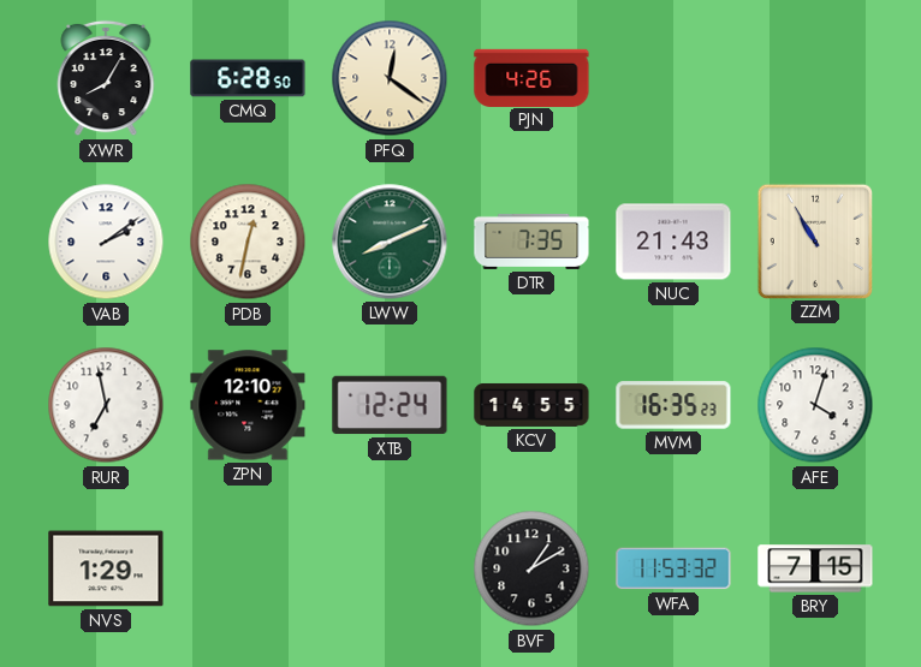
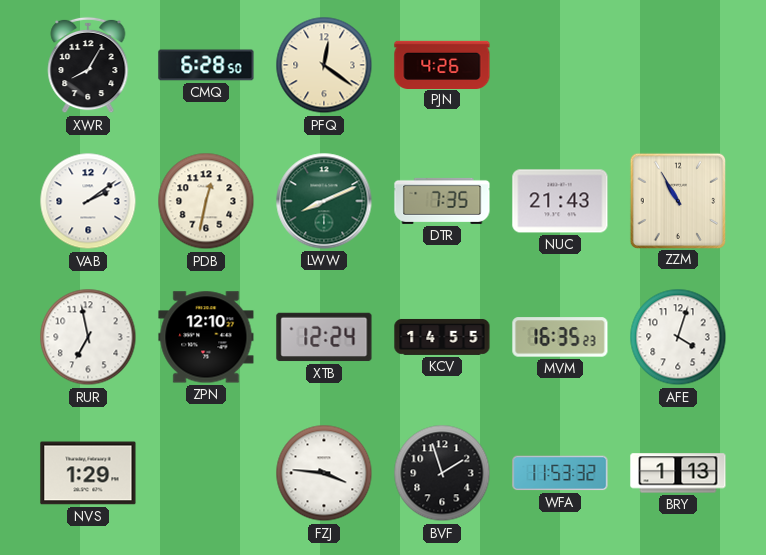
FZJ: none -> 3:46 (324, 473)
BVF: 1:10 -> 1:57 (442, 473)
BRY: 7:15 -> 1:13 (678, 473)
